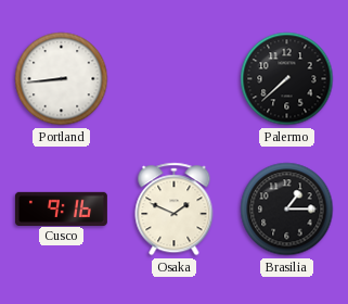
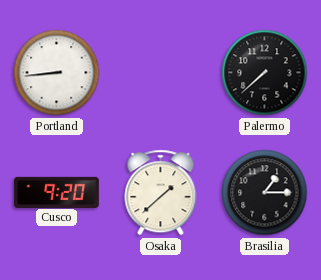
Cusco: 9:16 -> 9:20 (56, 192)
Osaka: 1:49 -> 1:38 (161, 193)
